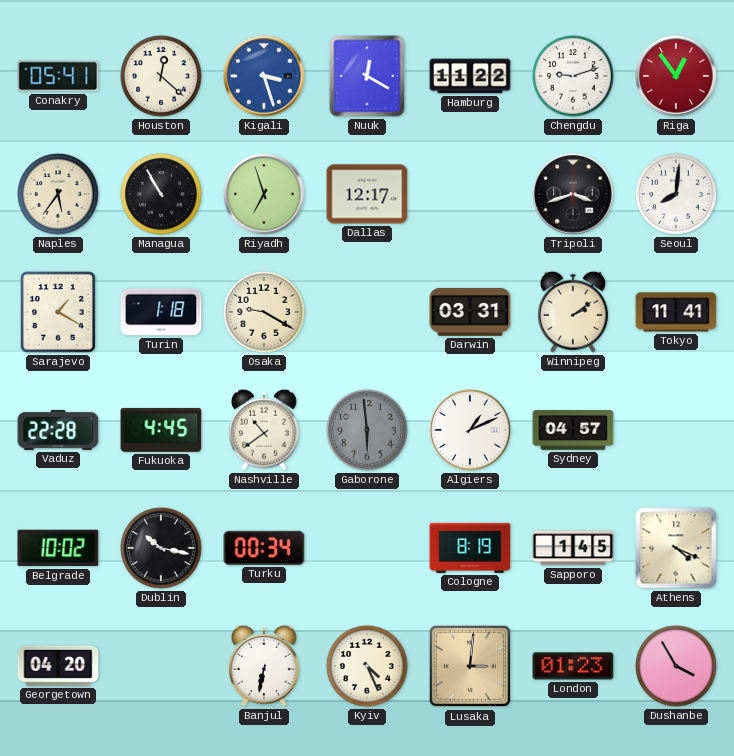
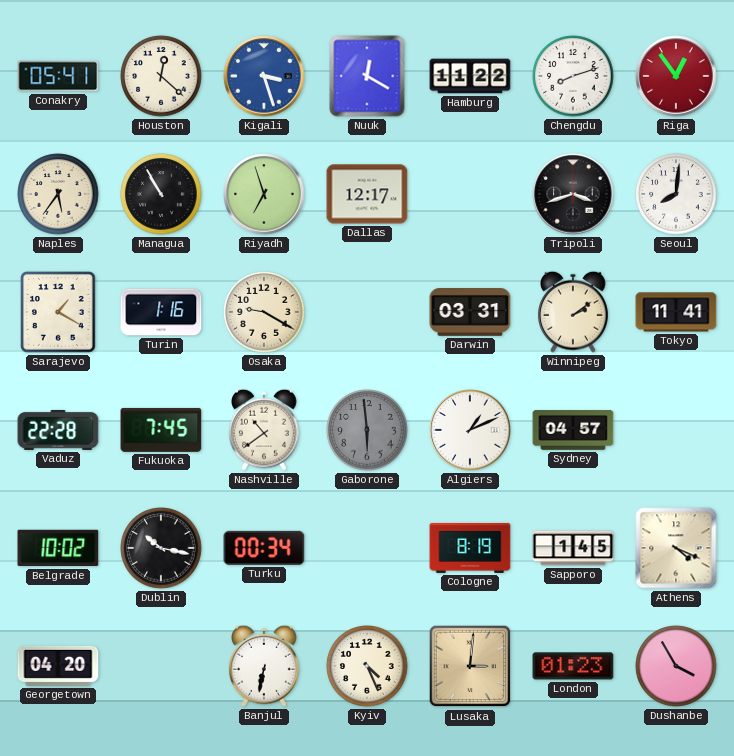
Chengdu: 9:12 -> 8:12 (573, 76)
Turin: 1:18 -> 1:16 (161, 312)
Fukuoka: 4:45 -> 7:45 (161, 430)
